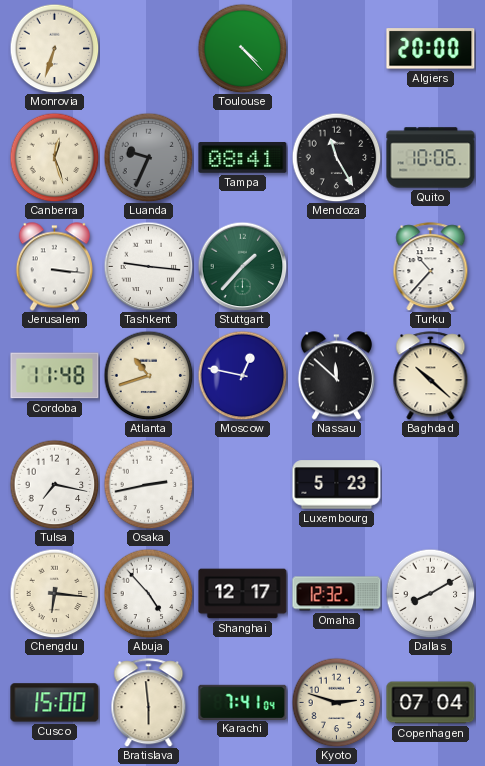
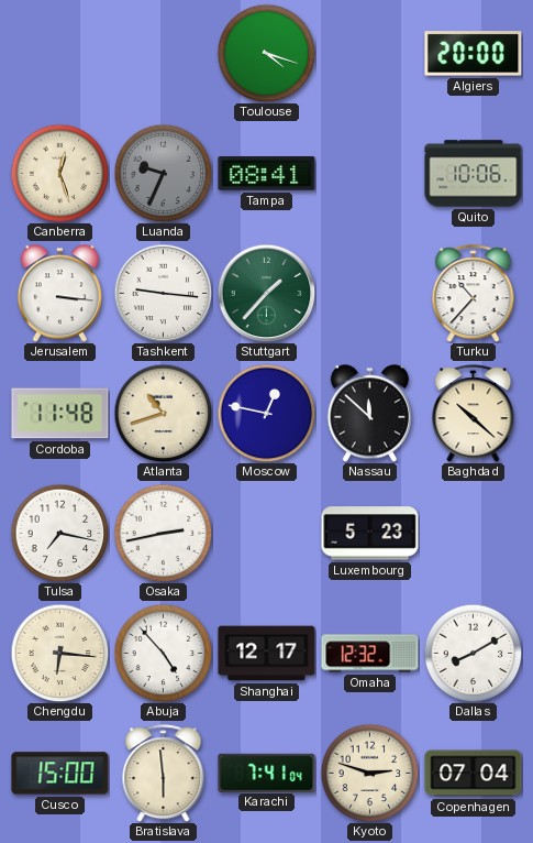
Monrovia: 6:33 -> none (54, 48)
Toulouse: 4:23 -> 4:18 (266, 53)
Mendoza: 11:25 -> none (336, 157)
